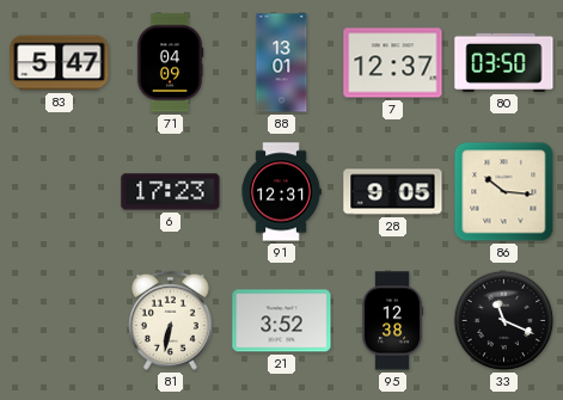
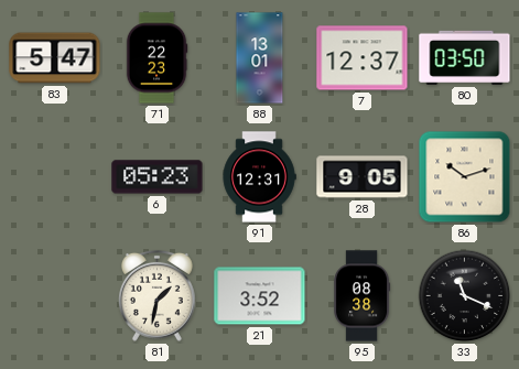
71: 04:09 -> 22:23 (156, 58)
6: 17:23 -> 05:23 (158, 177)
86: 10:16 -> 10:12 (465, 177)
81: 6:32 -> 1:32 (156, 295)
95: 12:38 -> 08:38 (363, 296)
